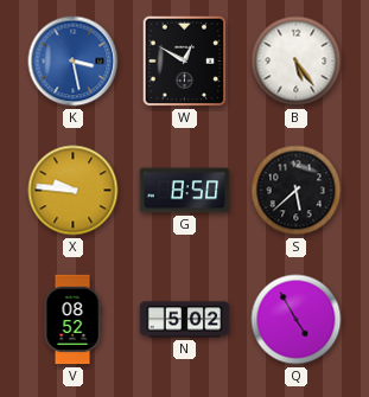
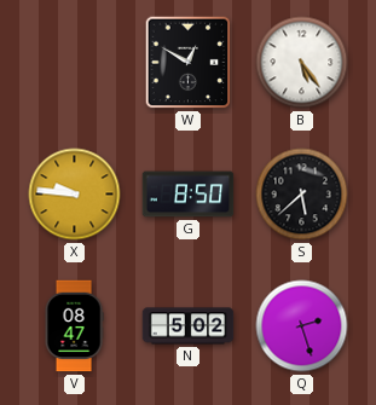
K: 3:28 -> none (74, 62)
V: 08:52 -> 08:47 (74, 326)
Q: 4:55 -> 2:27 (302, 326)
